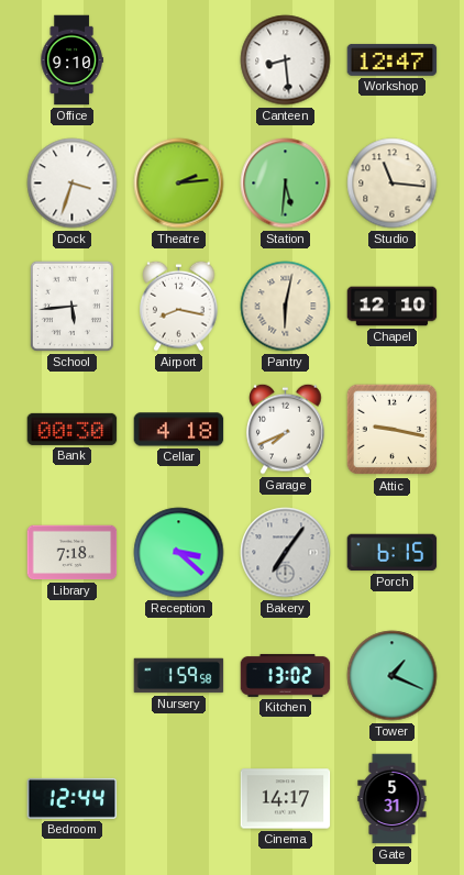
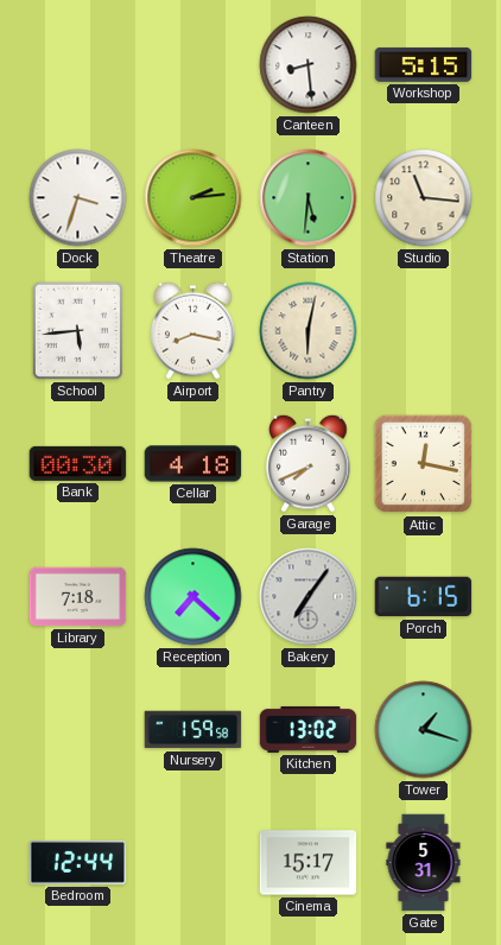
Office: 9:10 -> none (71, 60)
Workshop: 12:47 -> 5:15 (424, 64)
Chapel: 12:10 -> none (393, 307)
Attic: 9:17 -> 12:17 (424, 464)
Reception: 3:22 -> 7:22 (194, 597)
Tower: 1:19 -> 1:18 (424, 730)
Cinema: 14:17 -> 15:17 (309, 863)
